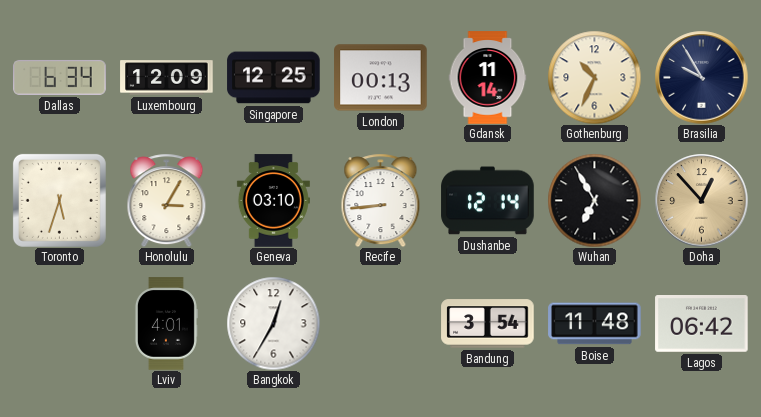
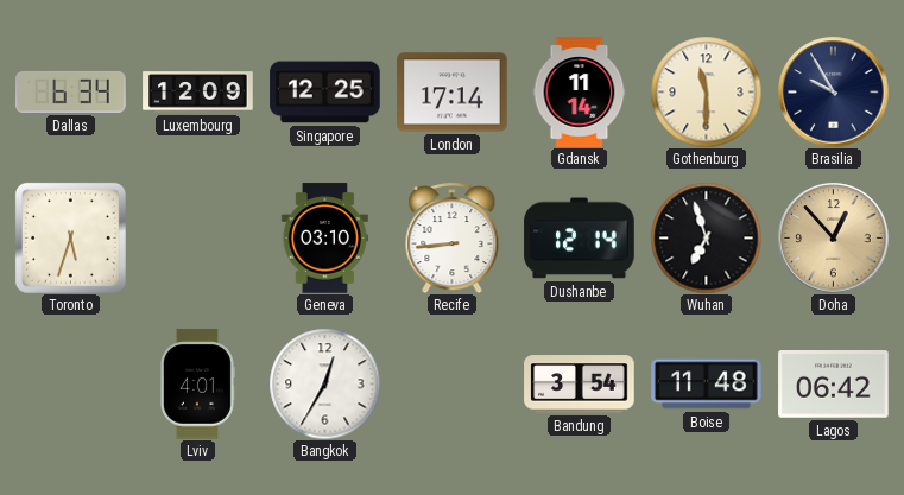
London: 00:13 -> 17:14 (453, 93)
Gothenburg: 10:34 -> 11:30 (706, 91)
Honolulu: 3:05 -> none (167, 200)
Wuhan: 6:55 -> 6:57 (706, 237)
